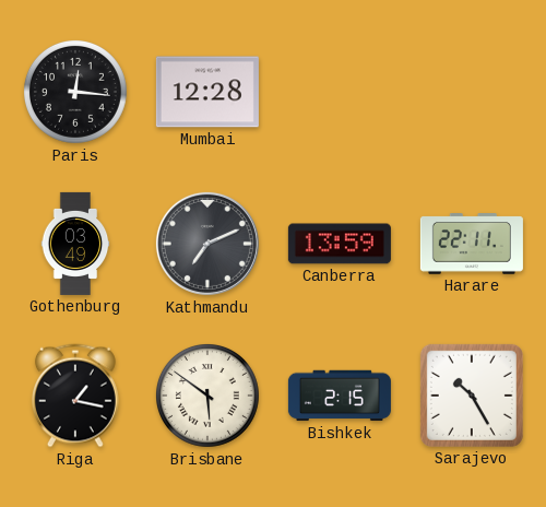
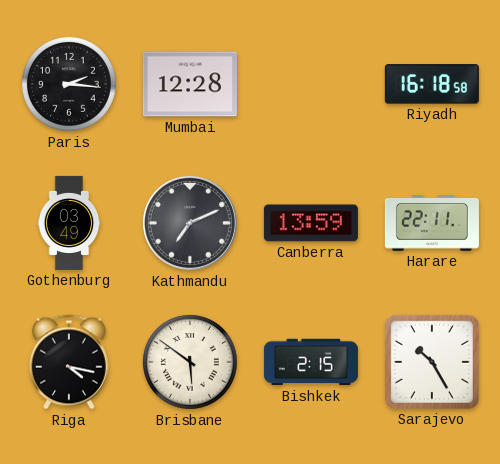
Paris: 12:16 -> 2:16 (69, 84)
Riyadh: none -> 16:18 (432, 84)
Riga: 1:17 -> 4:17 (69, 362)
